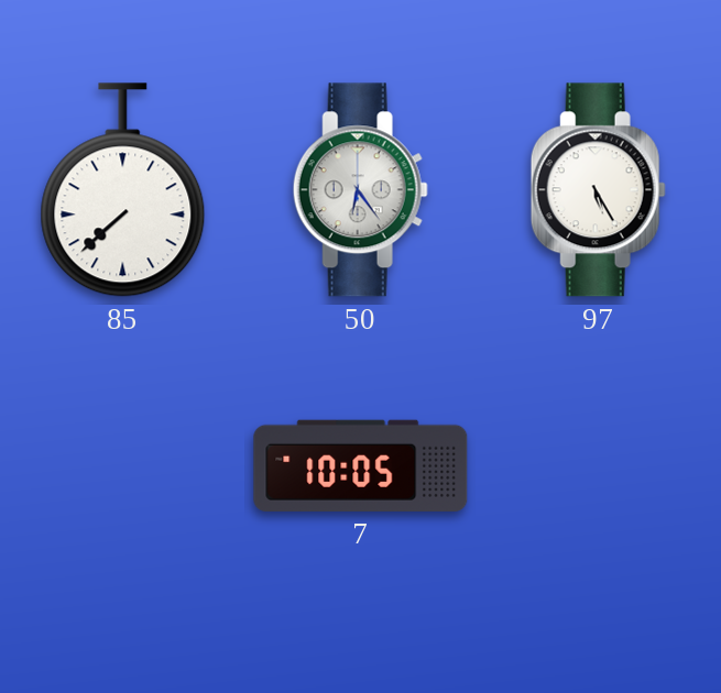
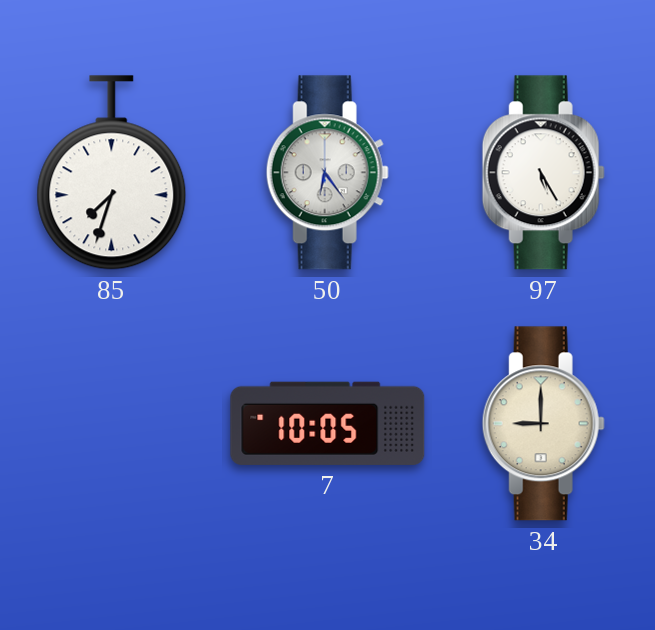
85: 7:38 -> 7:33 (112, 173)
34: none -> 9:00 (543, 424)
